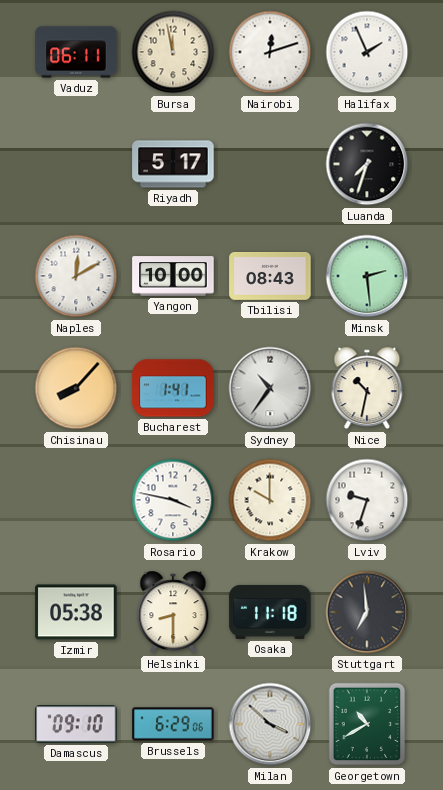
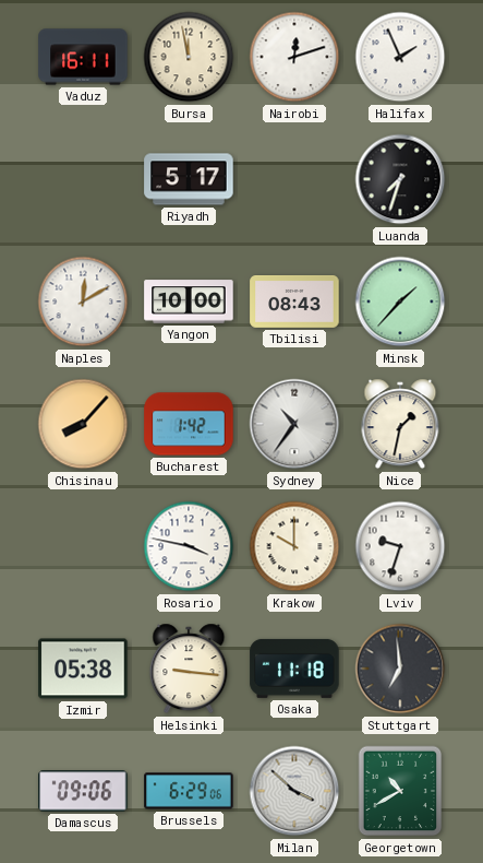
Vaduz: 06:11 -> 16:11 (83, 57)
Minsk: 2:29 -> 1:37 (400, 302)
Bucharest: 1:41 -> 1:42 (189, 424)
Nice: 10:32 -> 1:32 (400, 424)
Helsinki: 8:30 -> 9:16 (189, 669)
Damascus: 09:10 -> 09:06 (83, 791)
